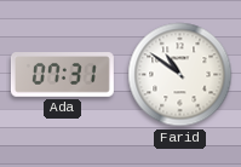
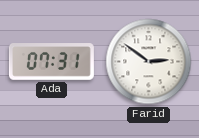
Farid: 10:51 -> 2:51 (149, 62)
